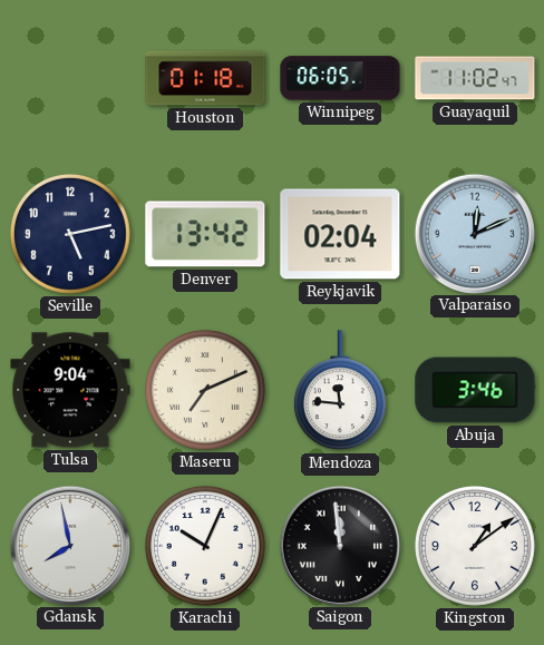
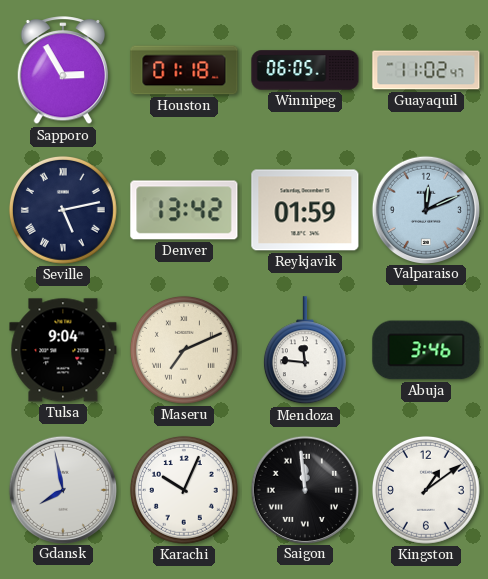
Sapporo: none -> 2:55 (63, 71)
Seville numerals: Arabic -> Roman (63, 210)
Reykjavik: 02:04 -> 01:59 (305, 210)
